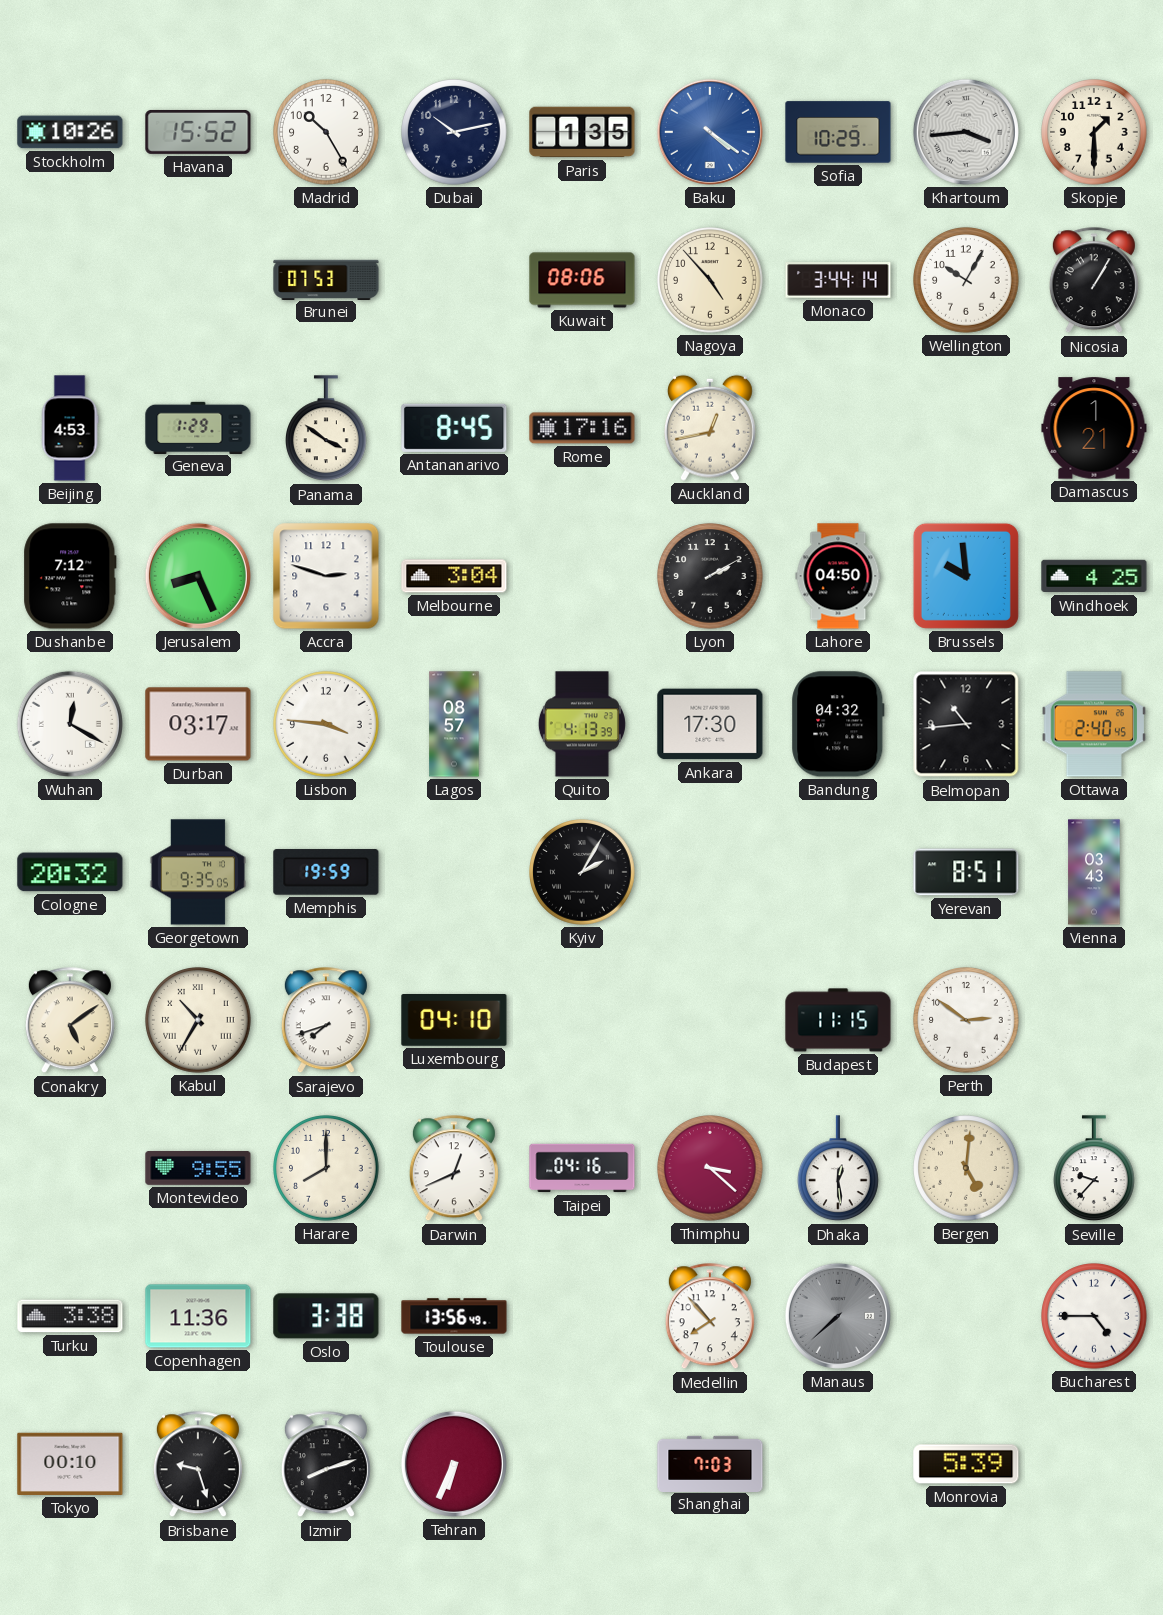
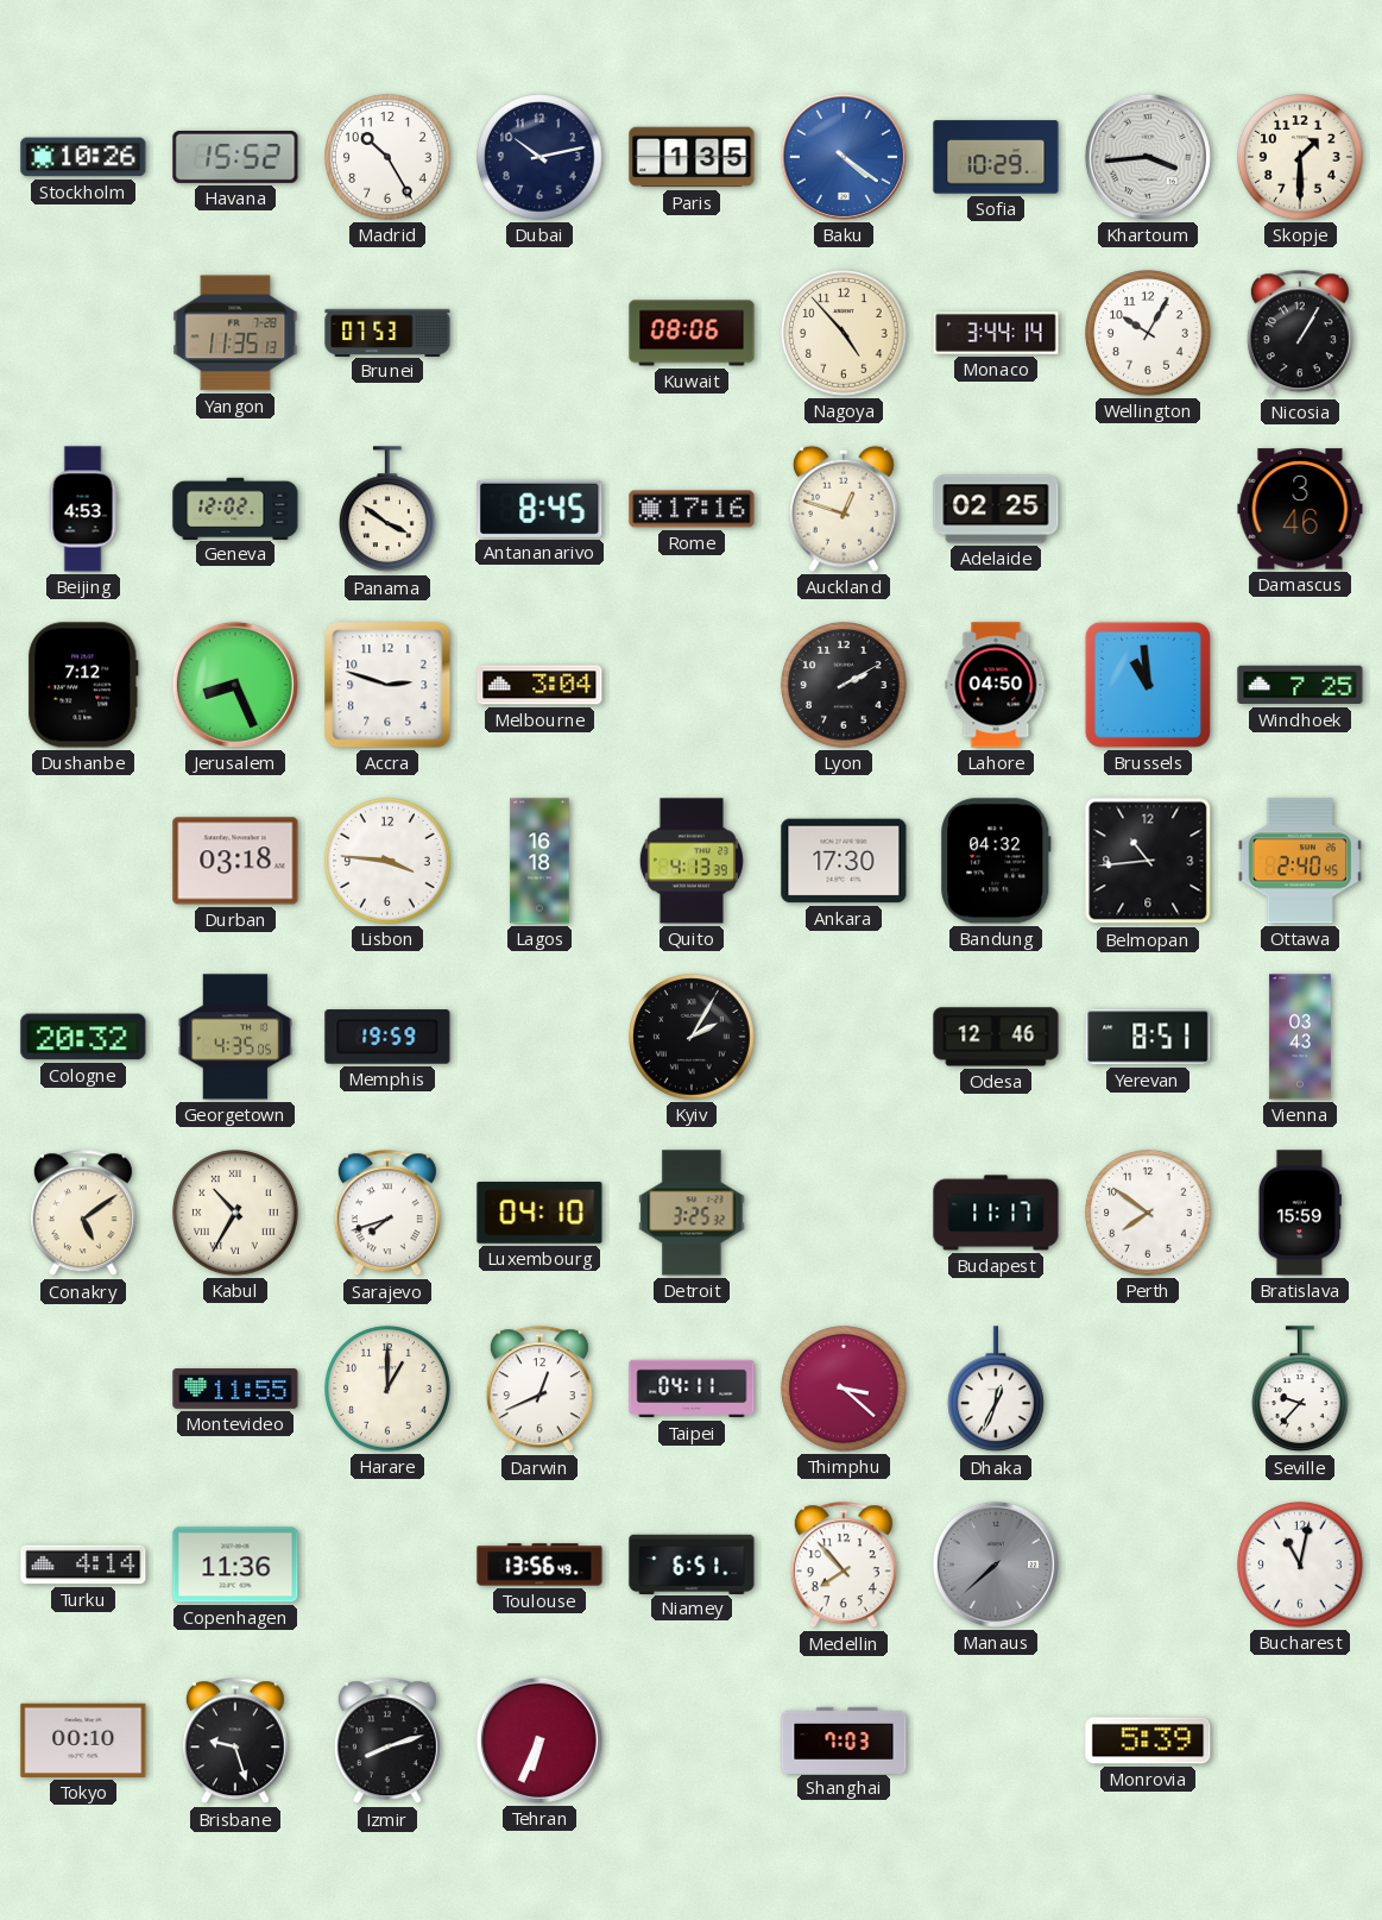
Yangon: none -> 11:35 (235, 333)
Geneva: 1:29 -> 12:02 (235, 508)
Auckland: 12:43 -> 12:48 (844, 509)
Adelaide: none -> 02:25 (996, 509)
Damascus: 1:21 -> 3:46 (1300, 509)
Brussels: 9:59 -> 10:59 (1148, 685)
Windhoek: 4:25 -> 7:25 (1300, 685)
Wuhan: 12:20 -> none (70, 724)
Durban: 03:17 -> 03:18 (235, 861)
Lagos: 08:57 -> 16:18 (539, 861)
Georgetown: 9:35 -> 4:35 (235, 1037)
Odesa: none -> 12:46 (996, 1037)
Detroit: none -> 3:25 (692, 1213)
Budapest: 11:15 -> 11:17 (996, 1213)
Perth: 2:51 -> 7:51 (1148, 1213)
Bratislava: none -> 15:59 (1300, 1213)
Montevideo: 9:55 -> 11:55 (235, 1390)
Harare: 8:00 -> 1:00 (387, 1389)
Taipei: 04:16 -> 04:11 (692, 1389)
Dhaka: 12:29 -> 12:34 (997, 1390)
Bergen: 5:01 -> none (966, 1168)
Turku: 3:38 -> 4:14 (83, 1565)
Oslo: 3:38 -> none (326, 1316)
Niamey: none -> 6:51 (692, 1563)
Bucharest: 4:45 -> 11:02 (1300, 1565)
